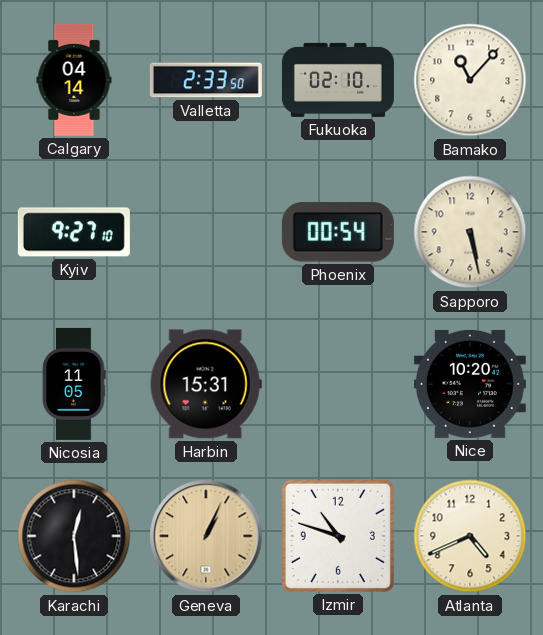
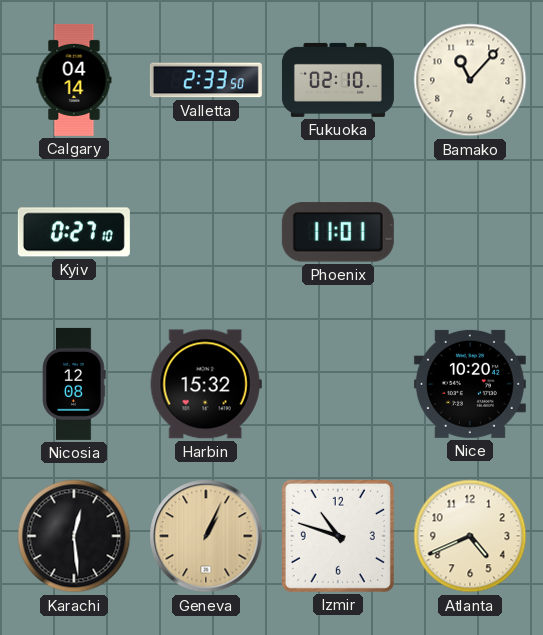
Kyiv: 9:27 -> 0:27 (74, 232)
Phoenix: 00:54 -> 11:01 (338, 232)
Sapporo: 5:28 -> none (470, 232)
Nicosia: 11:05 -> 12:08 (74, 384)
Harbin: 15:31 -> 15:32 (206, 384)
